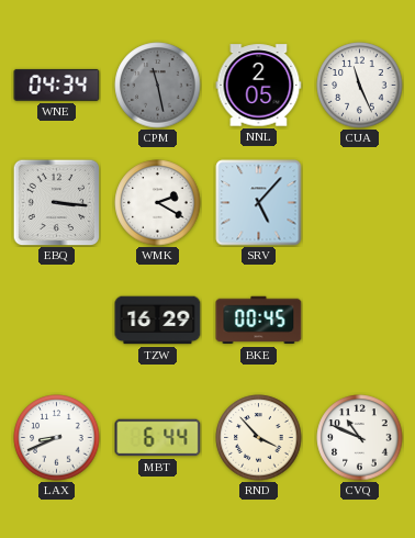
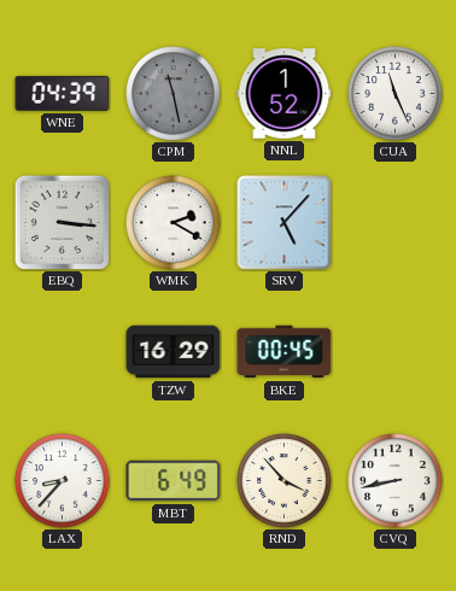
WNE: 04:34 -> 04:39 (63, 93)
NNL: 2:05 -> 1:52 (285, 94)
LAX: 8:41 -> 8:37 (63, 481)
MBT: 6:44 -> 6:49 (174, 481)
CVQ: 10:49 -> 8:43 (396, 481)
